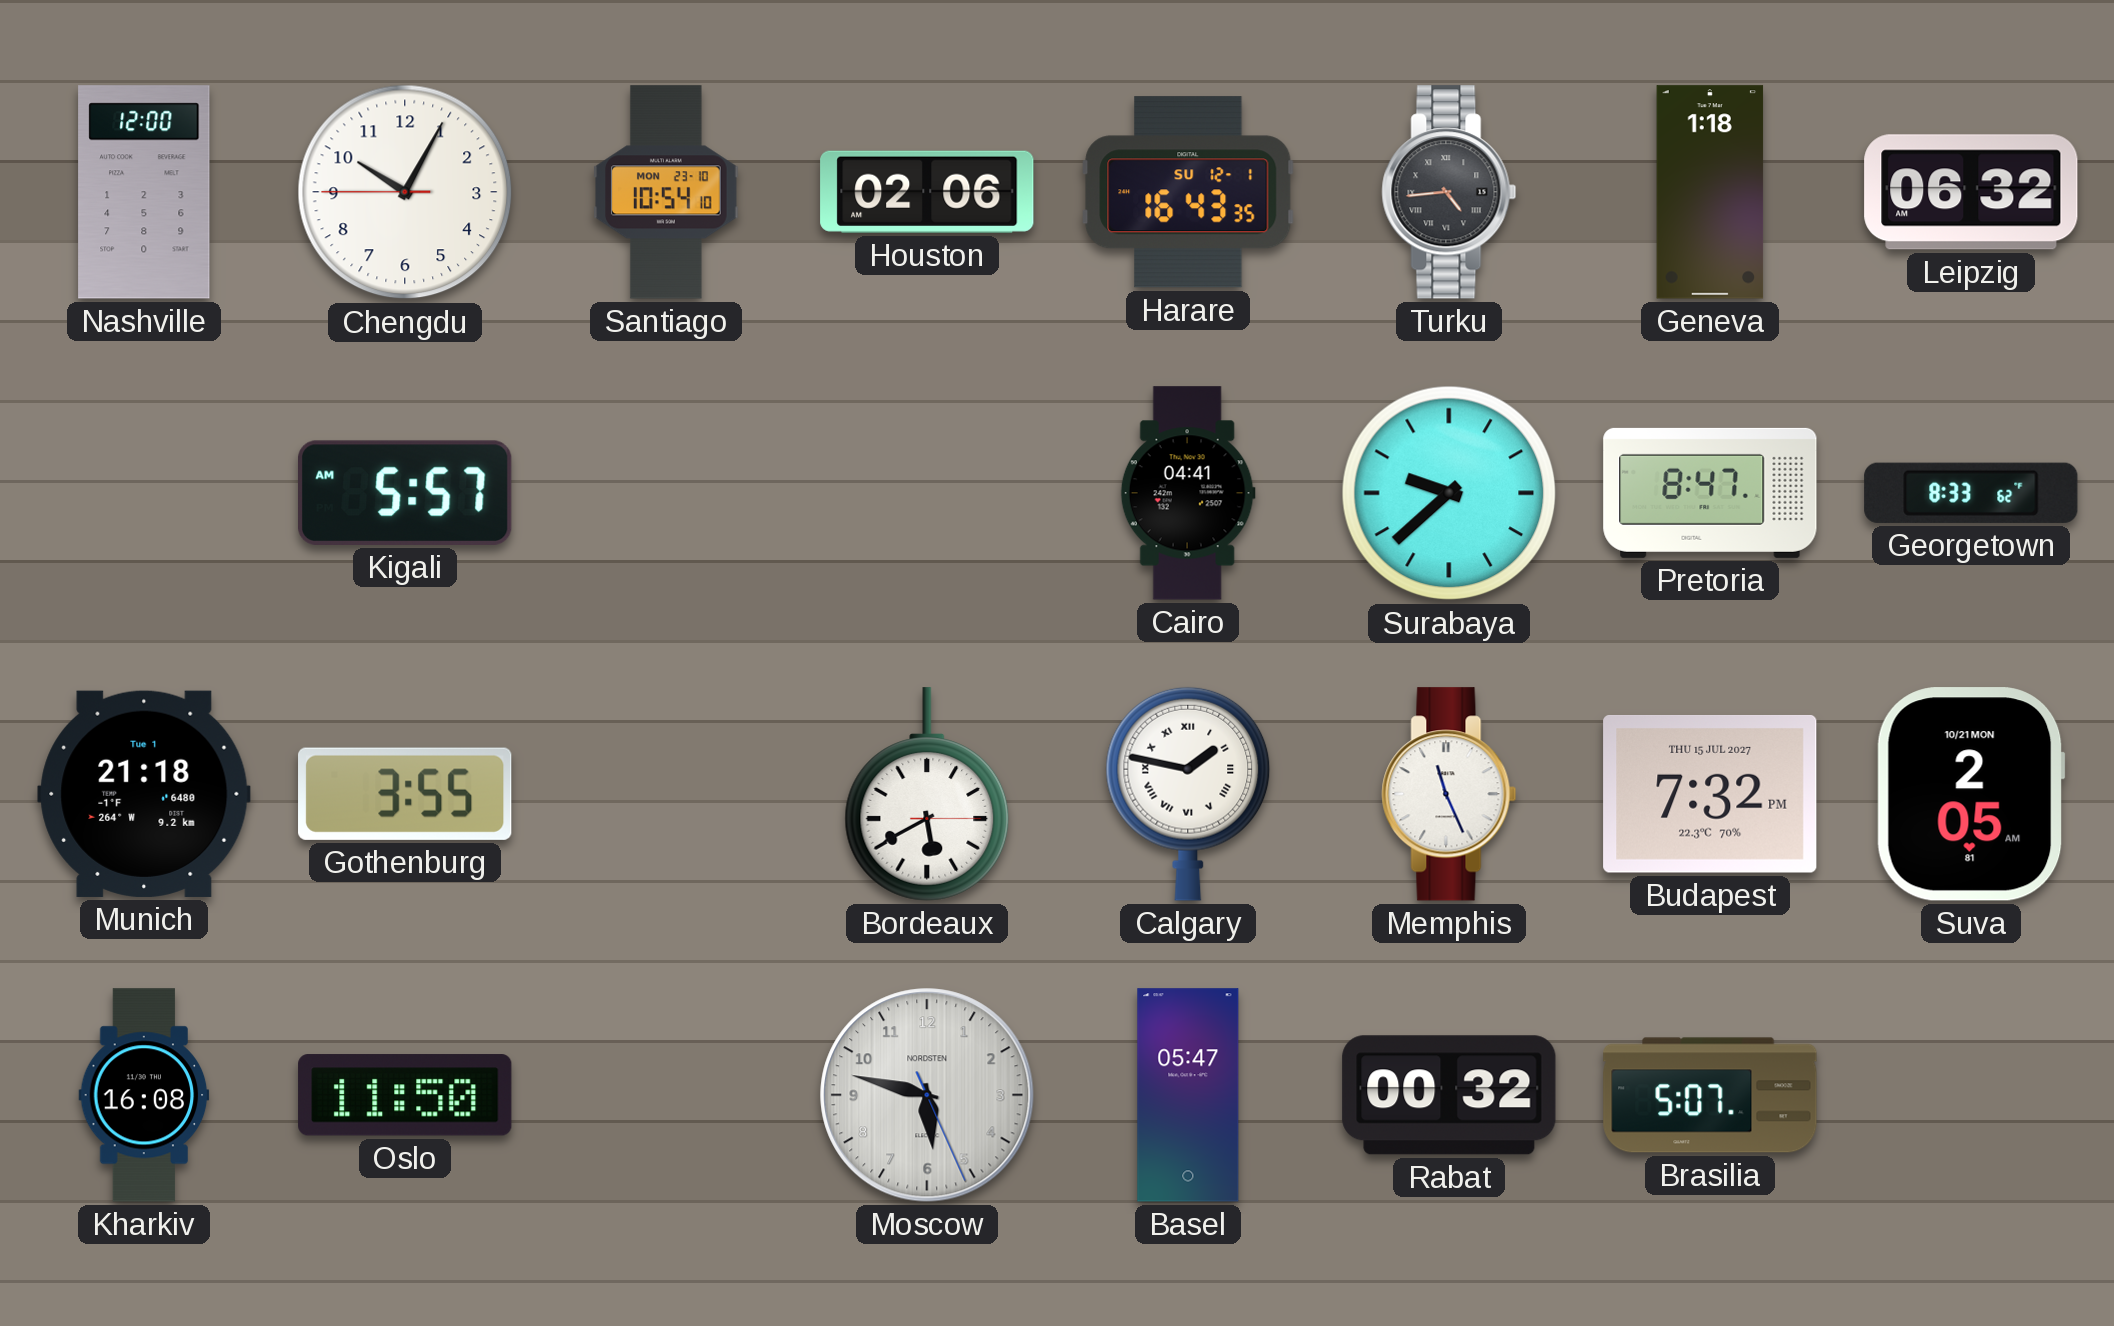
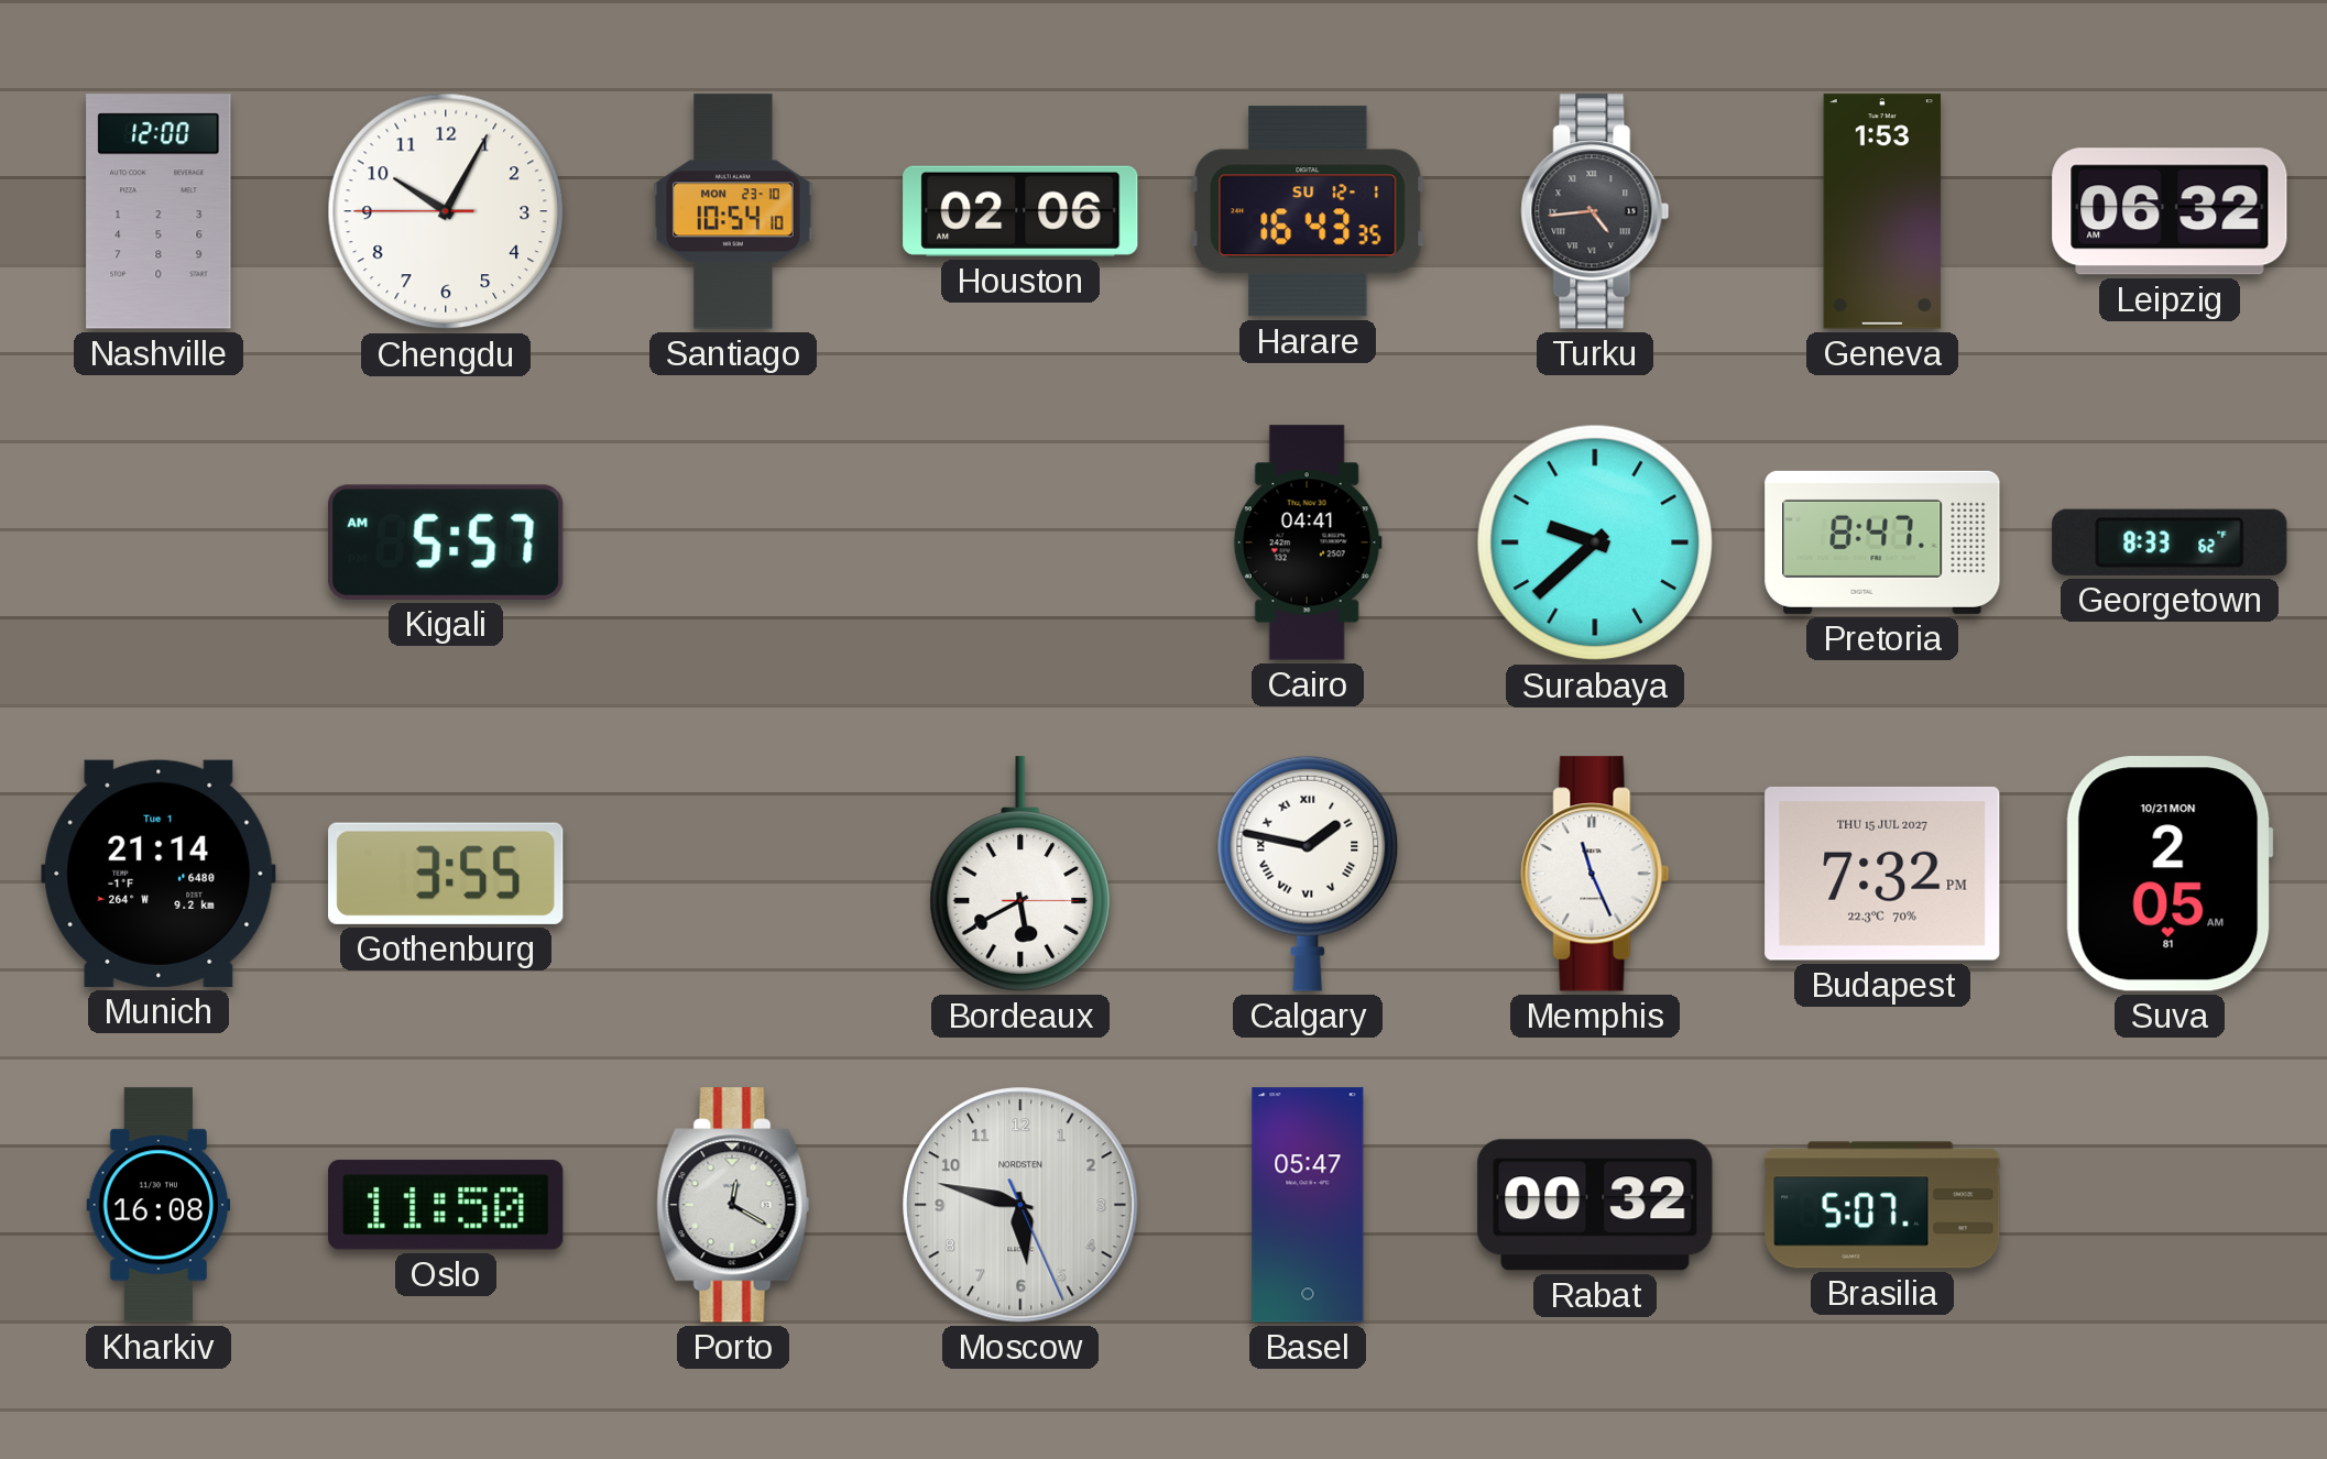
Geneva: 1:18 -> 1:53 (1882, 211)
Munich: 21:18 -> 21:14 (159, 874)
Porto: none -> 12:20 (733, 1205)
